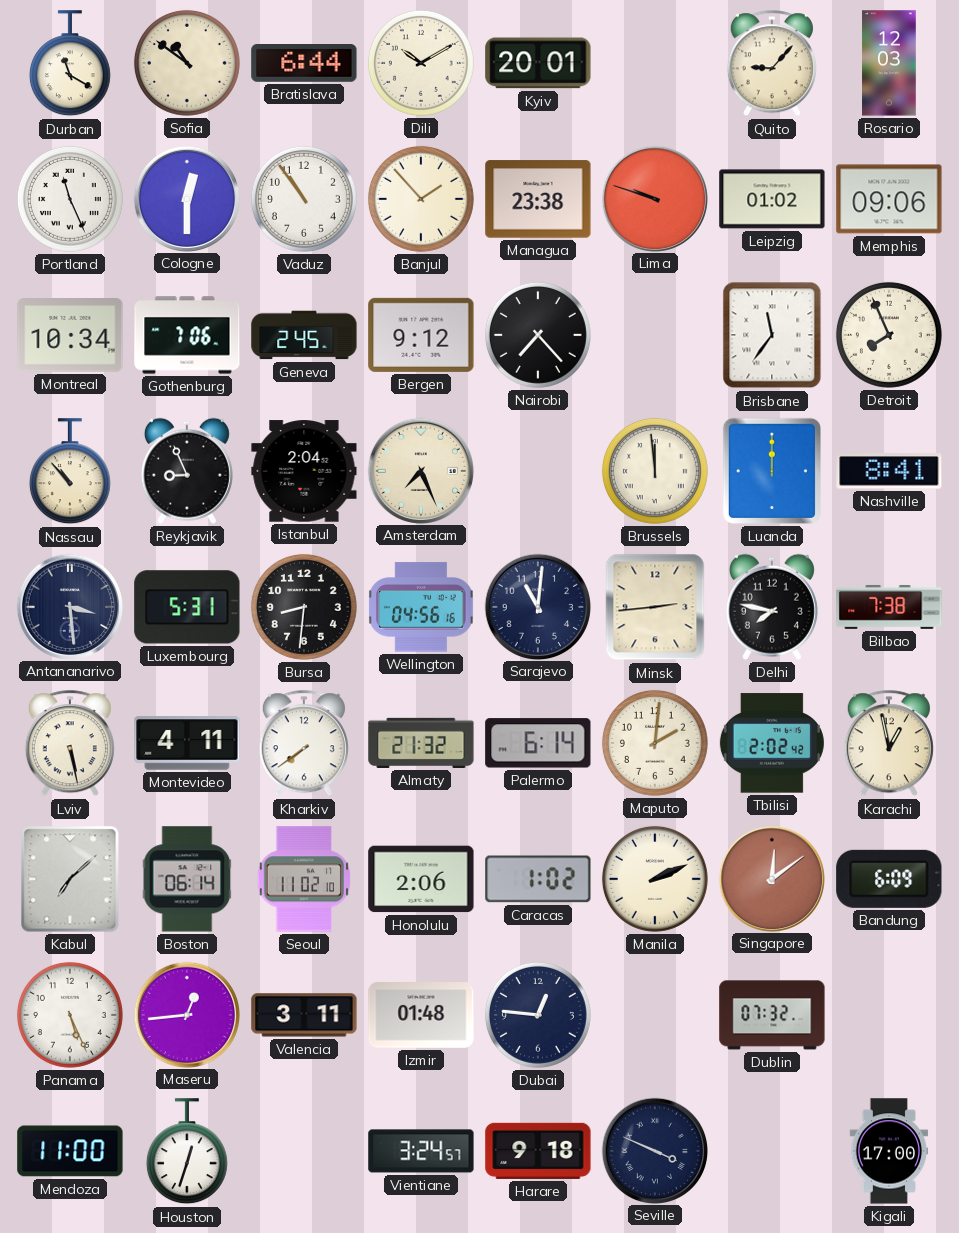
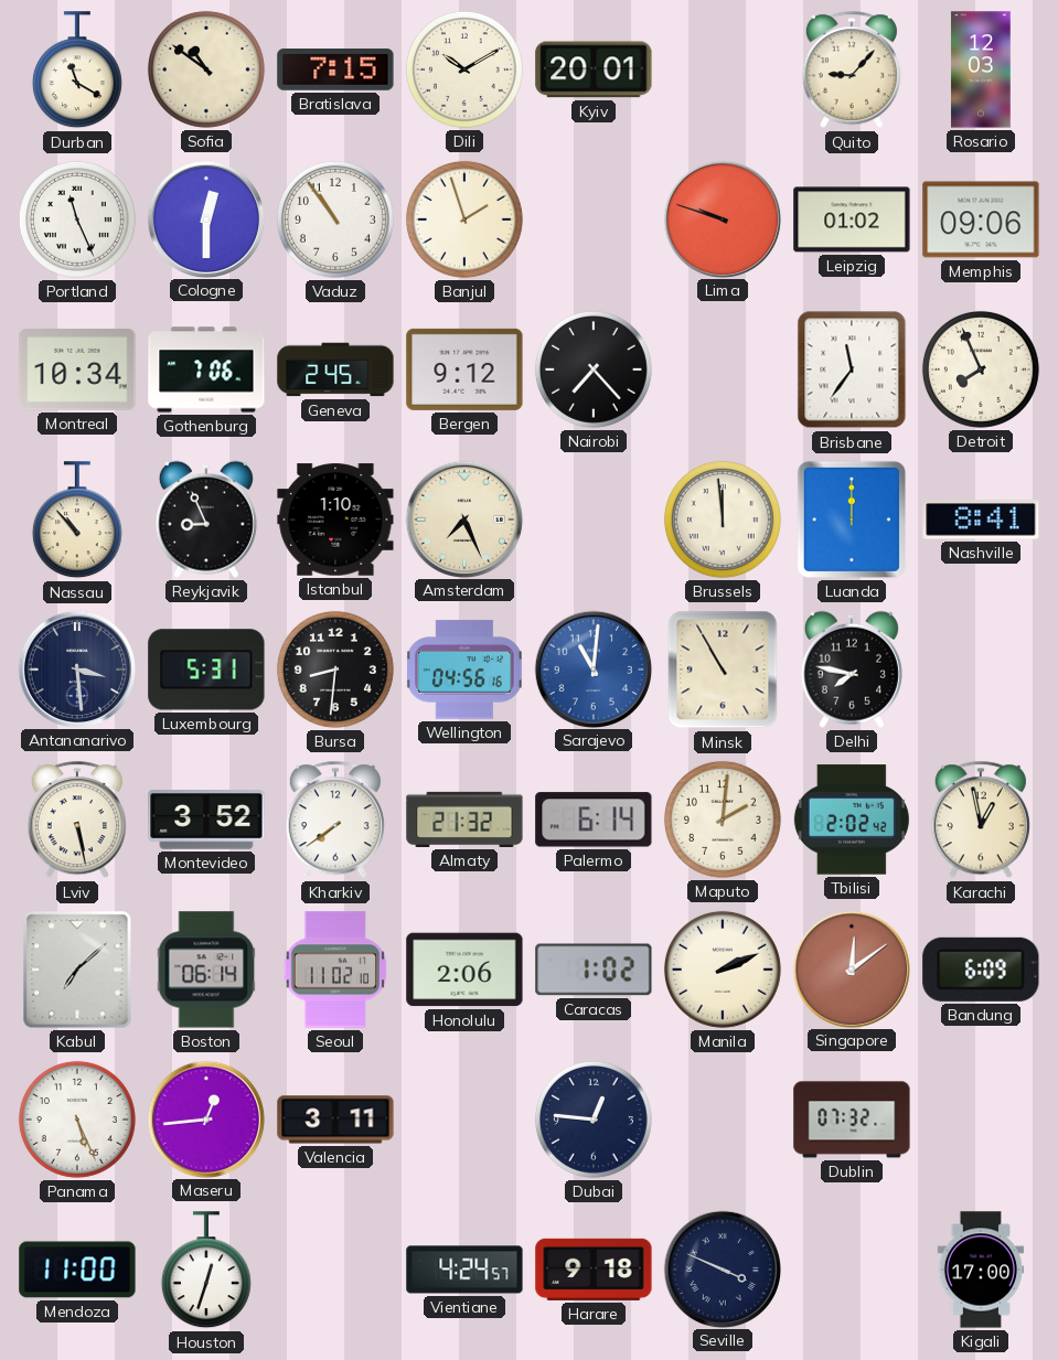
Bratislava: 6:44 -> 7:15 (335, 71)
Banjul: 1:53 -> 1:57 (464, 219)
Managua: 23:38 -> none (538, 199)
Istanbul: 2:04 -> 1:10 (335, 520)
Sarajevo dial: navy -> blue (592, 668)
Minsk: 2:44 -> 10:55 (723, 670)
Bilbao: 7:38 -> none (889, 607)
Montevideo: 4:11 -> 3:52 (206, 820)
Izmir: 01:48 -> none (421, 1016)
Vientiane: 3:24 -> 4:24 (464, 1270)
